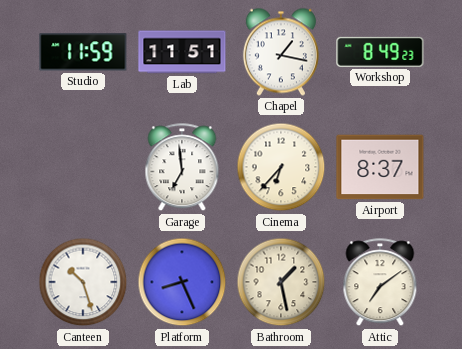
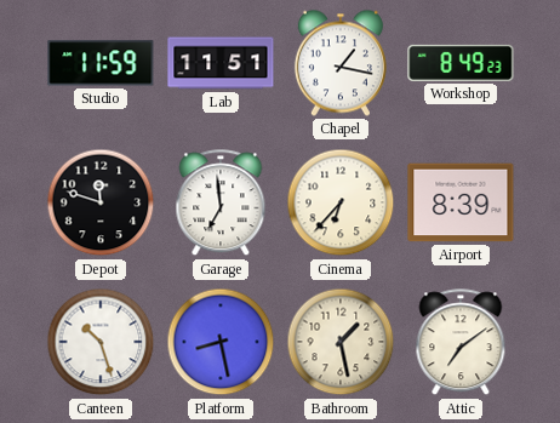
Depot: none -> 11:48 (101, 202)
Airport: 8:37 -> 8:39 (461, 202)
Platform: 8:26 -> 8:28 (221, 342)
